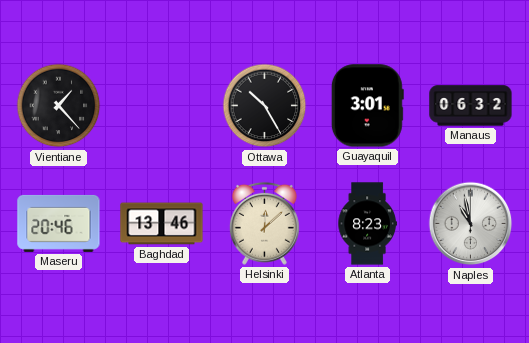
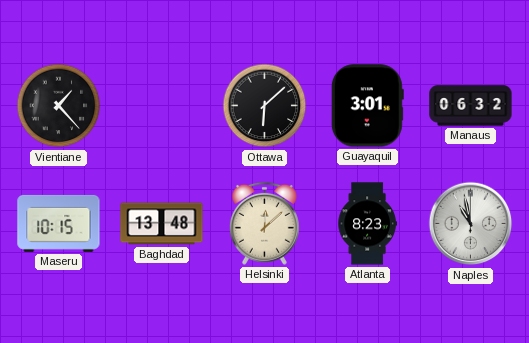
Ottawa: 10:25 -> 6:08 (265, 106)
Maseru: 20:46 -> 10:15 (59, 223)
Baghdad: 13:46 -> 13:48 (162, 224)
